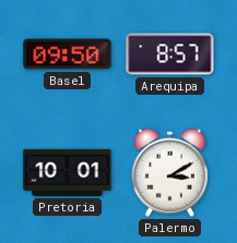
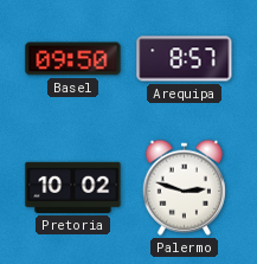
Pretoria: 10:01 -> 10:02 (73, 187)
Palermo: 3:10 -> 2:48 (184, 187)
